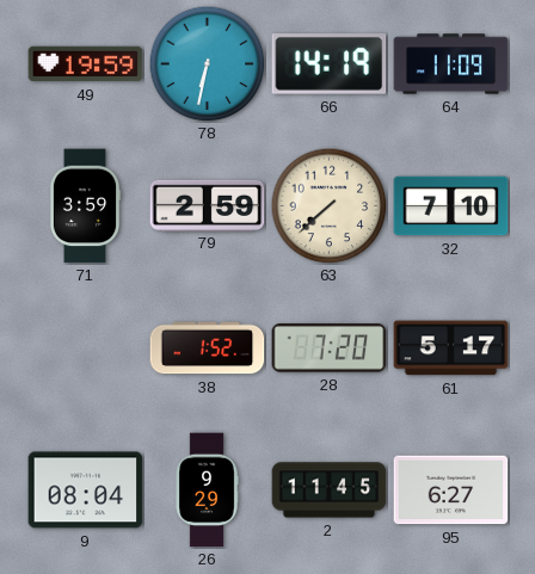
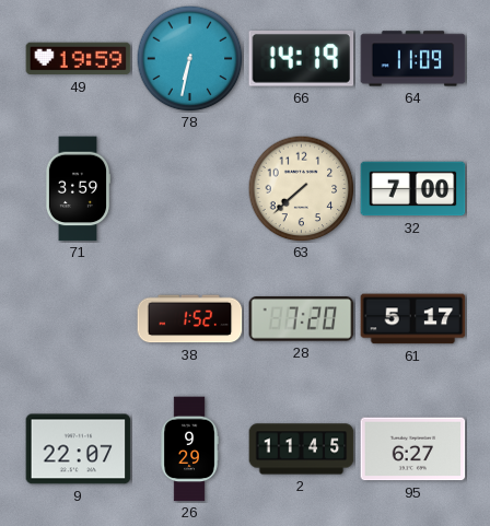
79: 2:59 -> none (208, 205)
32: 7:10 -> 7:00 (413, 189)
9: 08:04 -> 22:07 (79, 449)
